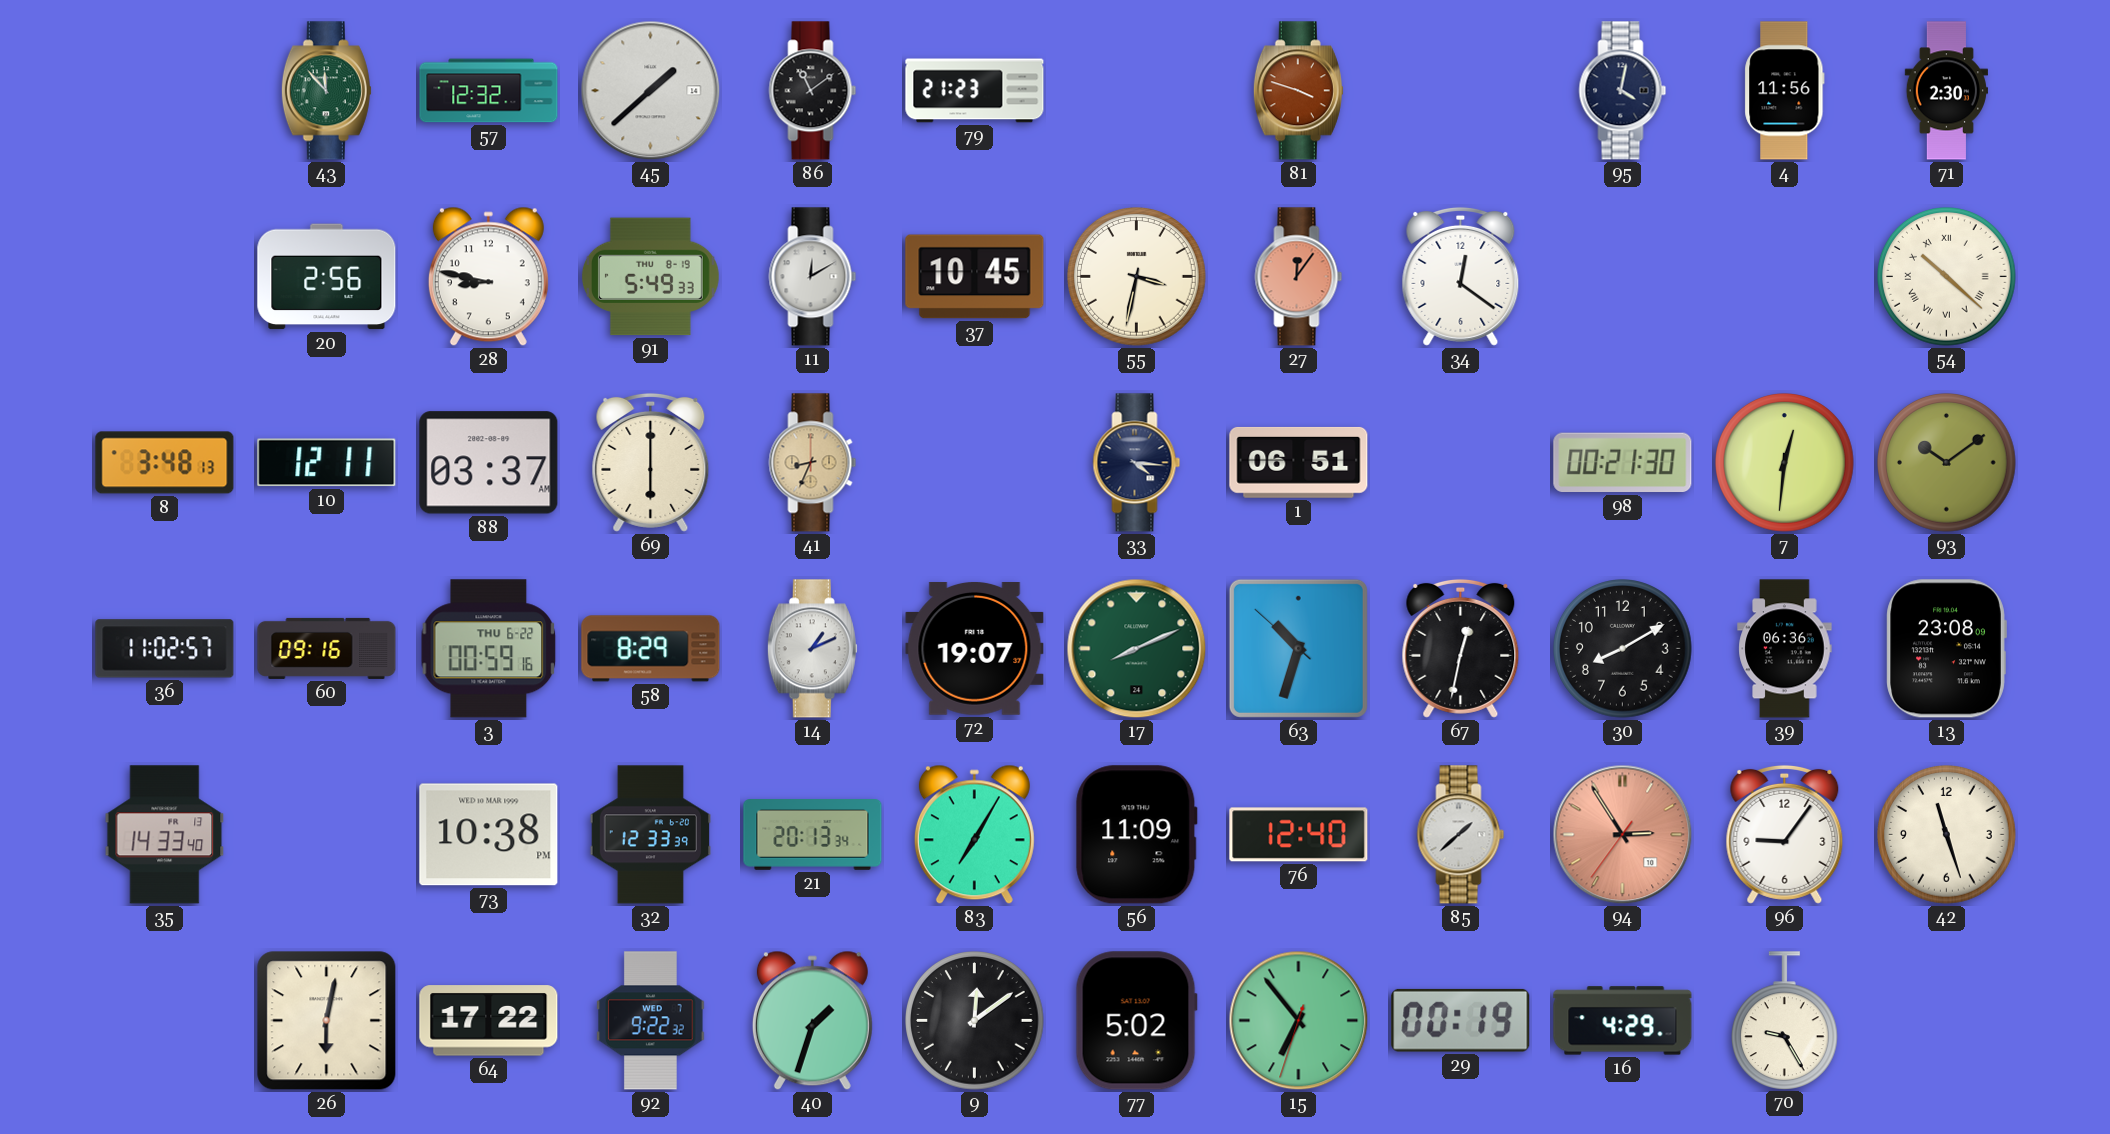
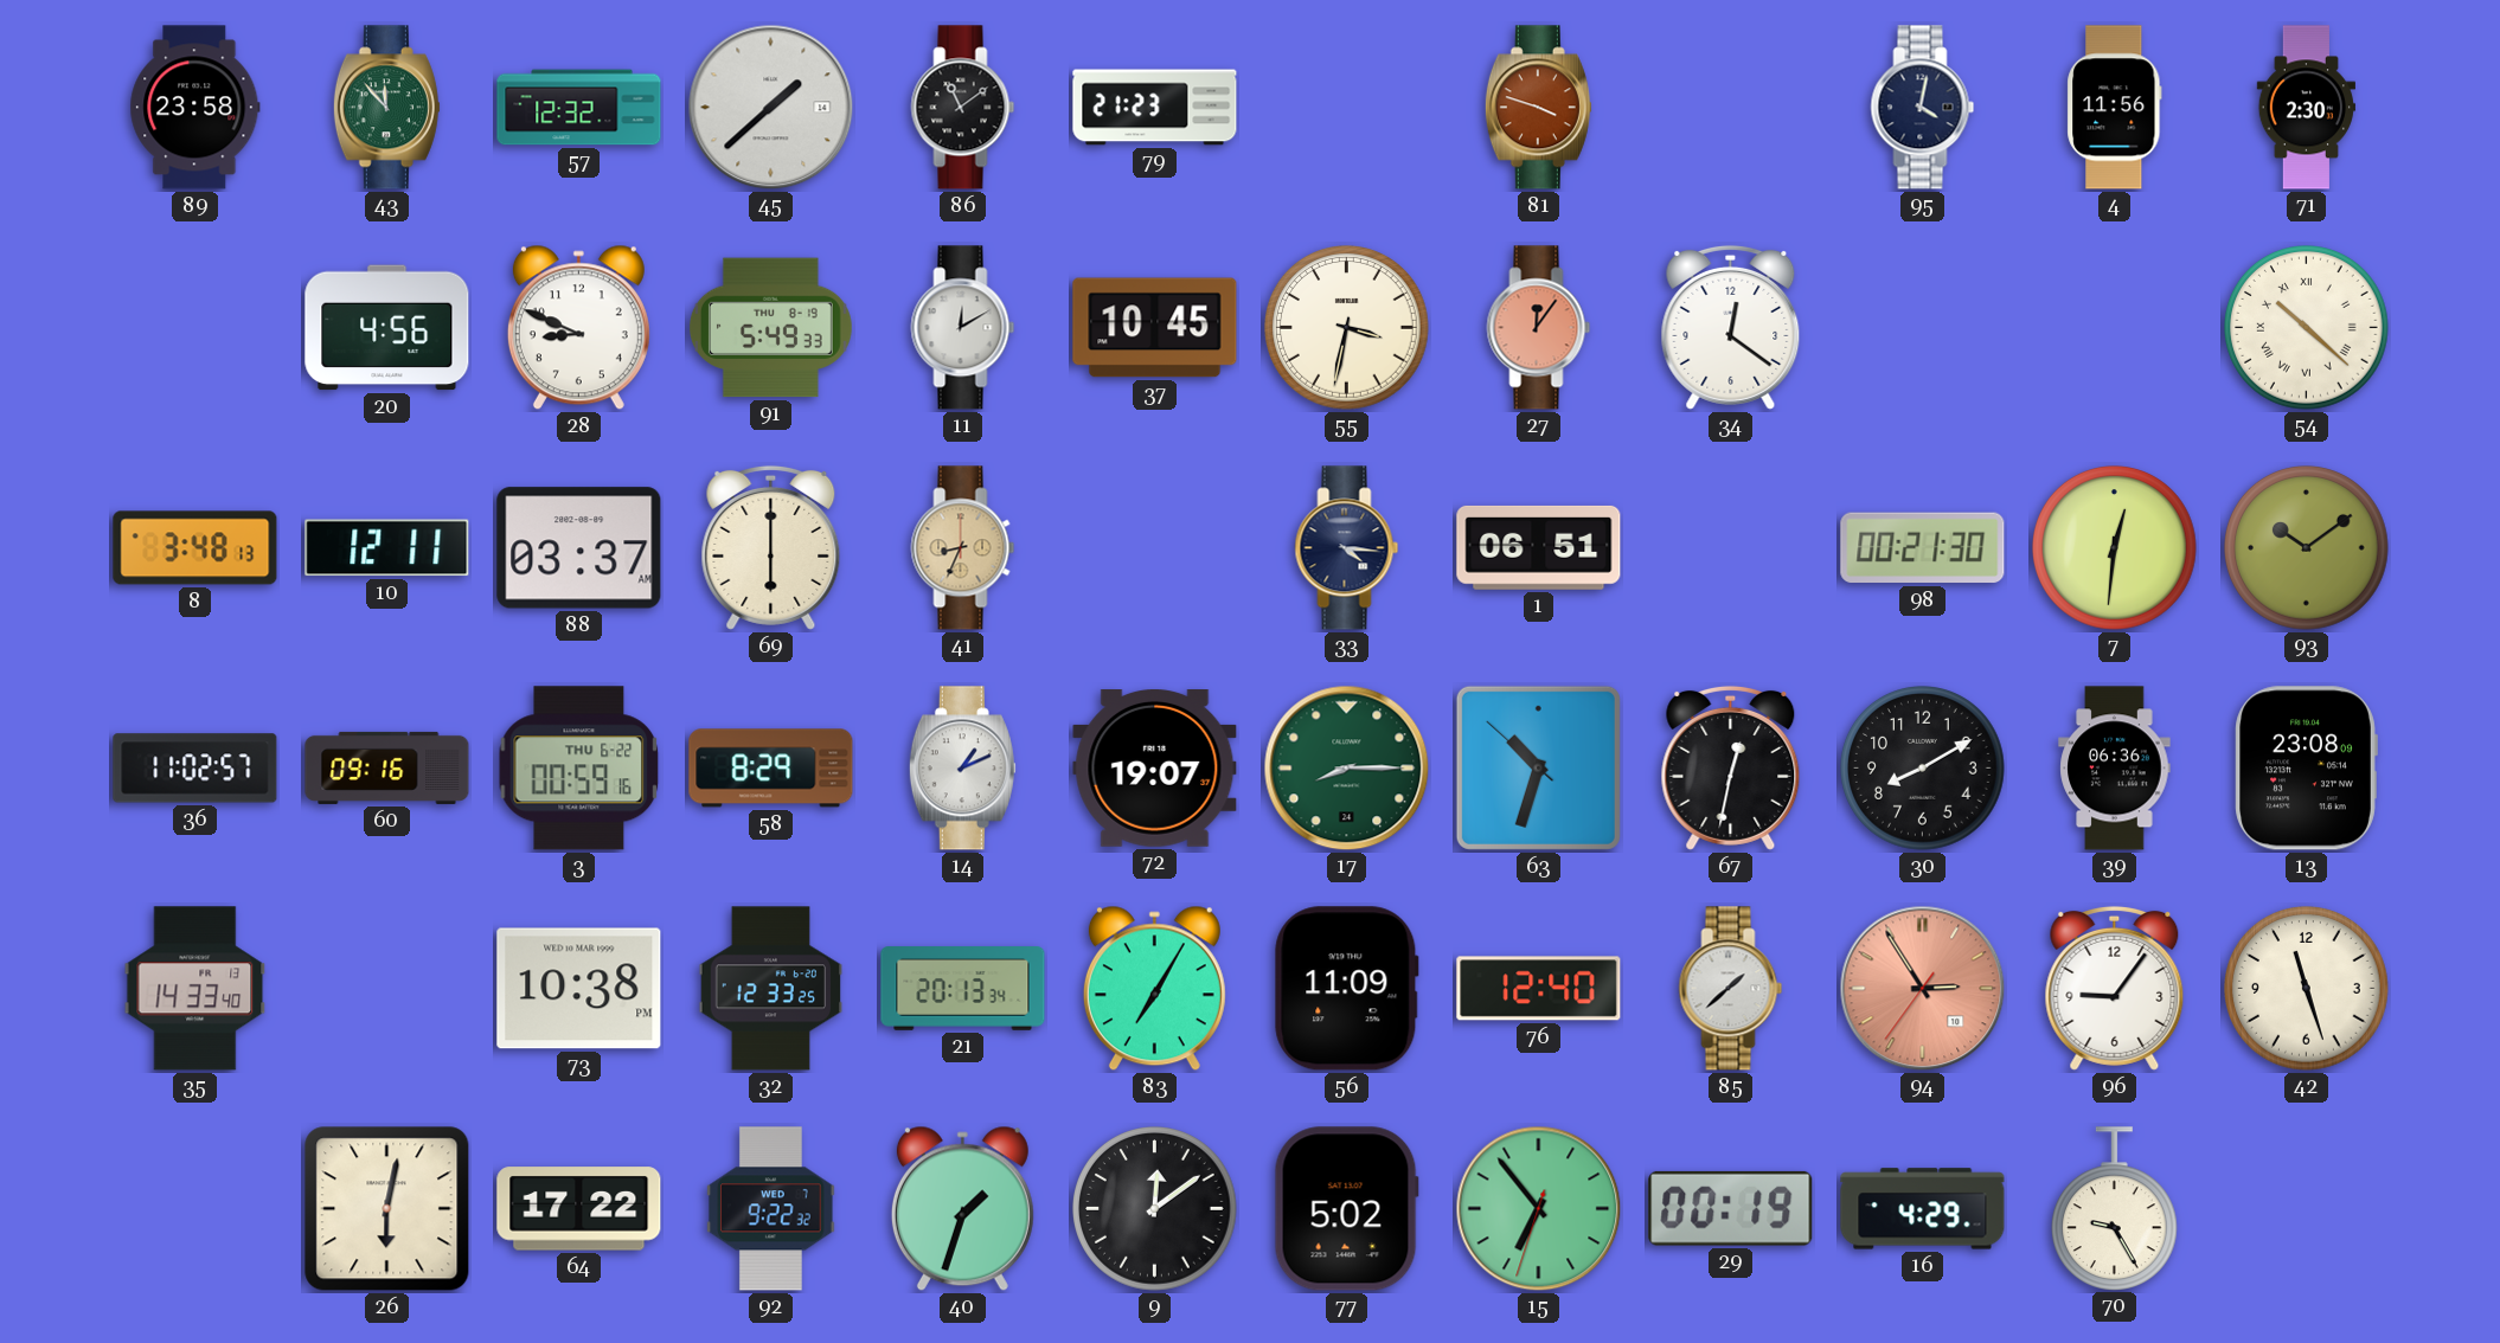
89: none -> 23:58 (195, 108)
20: 2:56 -> 4:56 (387, 328)
28: 8:47 -> 8:49 (578, 328)
17: 8:11 -> 8:15 (1347, 769)
32: 12:33:39 -> 12:33:25 (770, 989)
